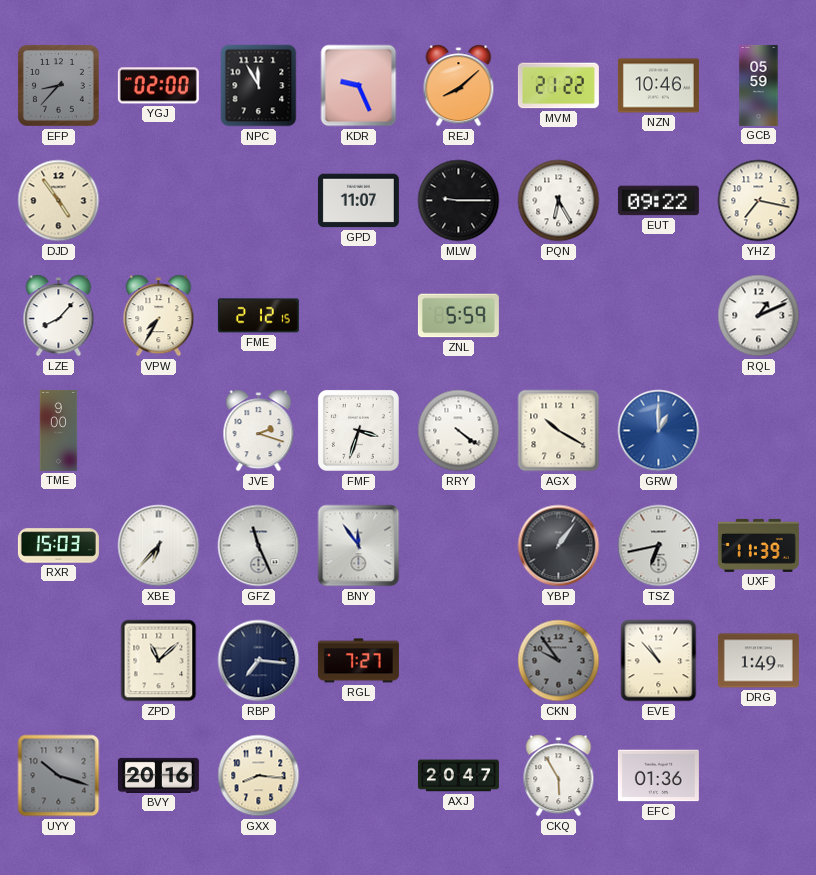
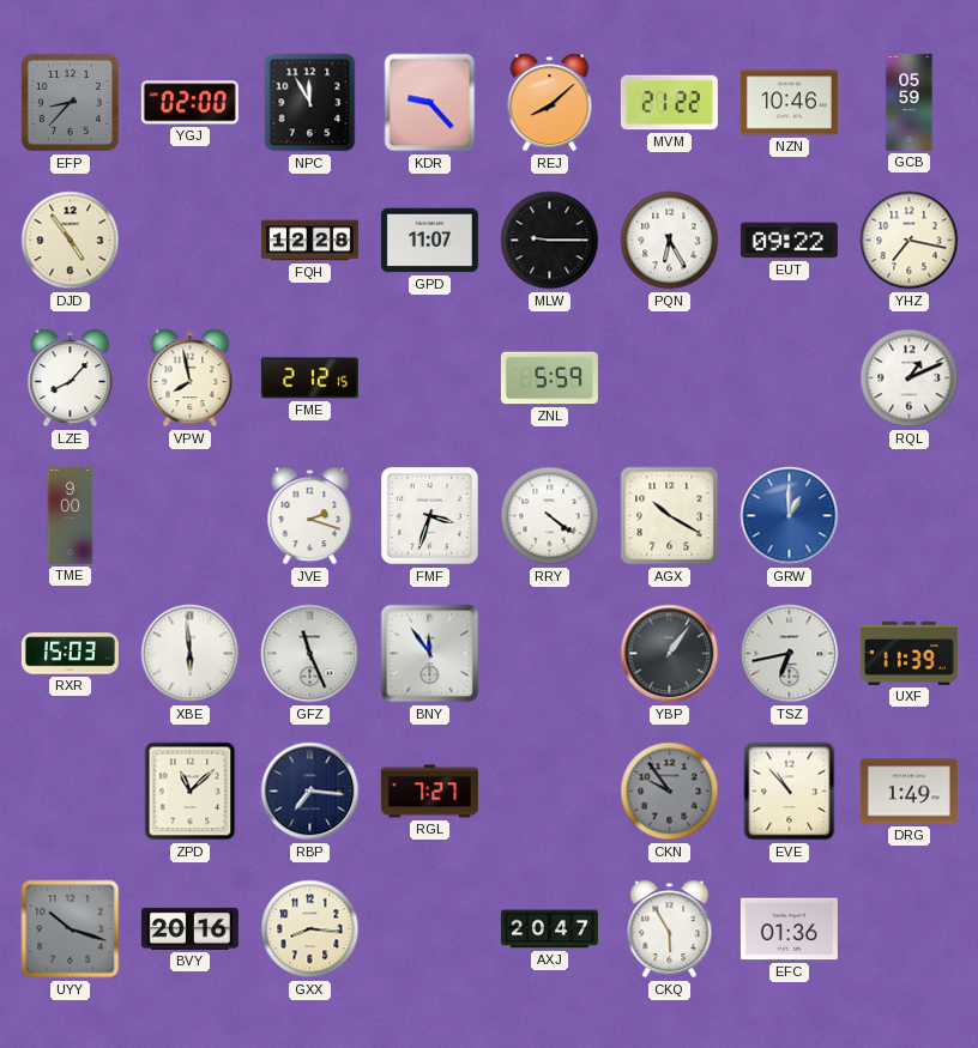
KDR: 9:26 -> 9:23 (430, 103)
FQH: none -> 12:28 (309, 241)
VPW: 7:35 -> 7:58 (191, 378)
XBE: 6:37 -> 5:59 (191, 654)
